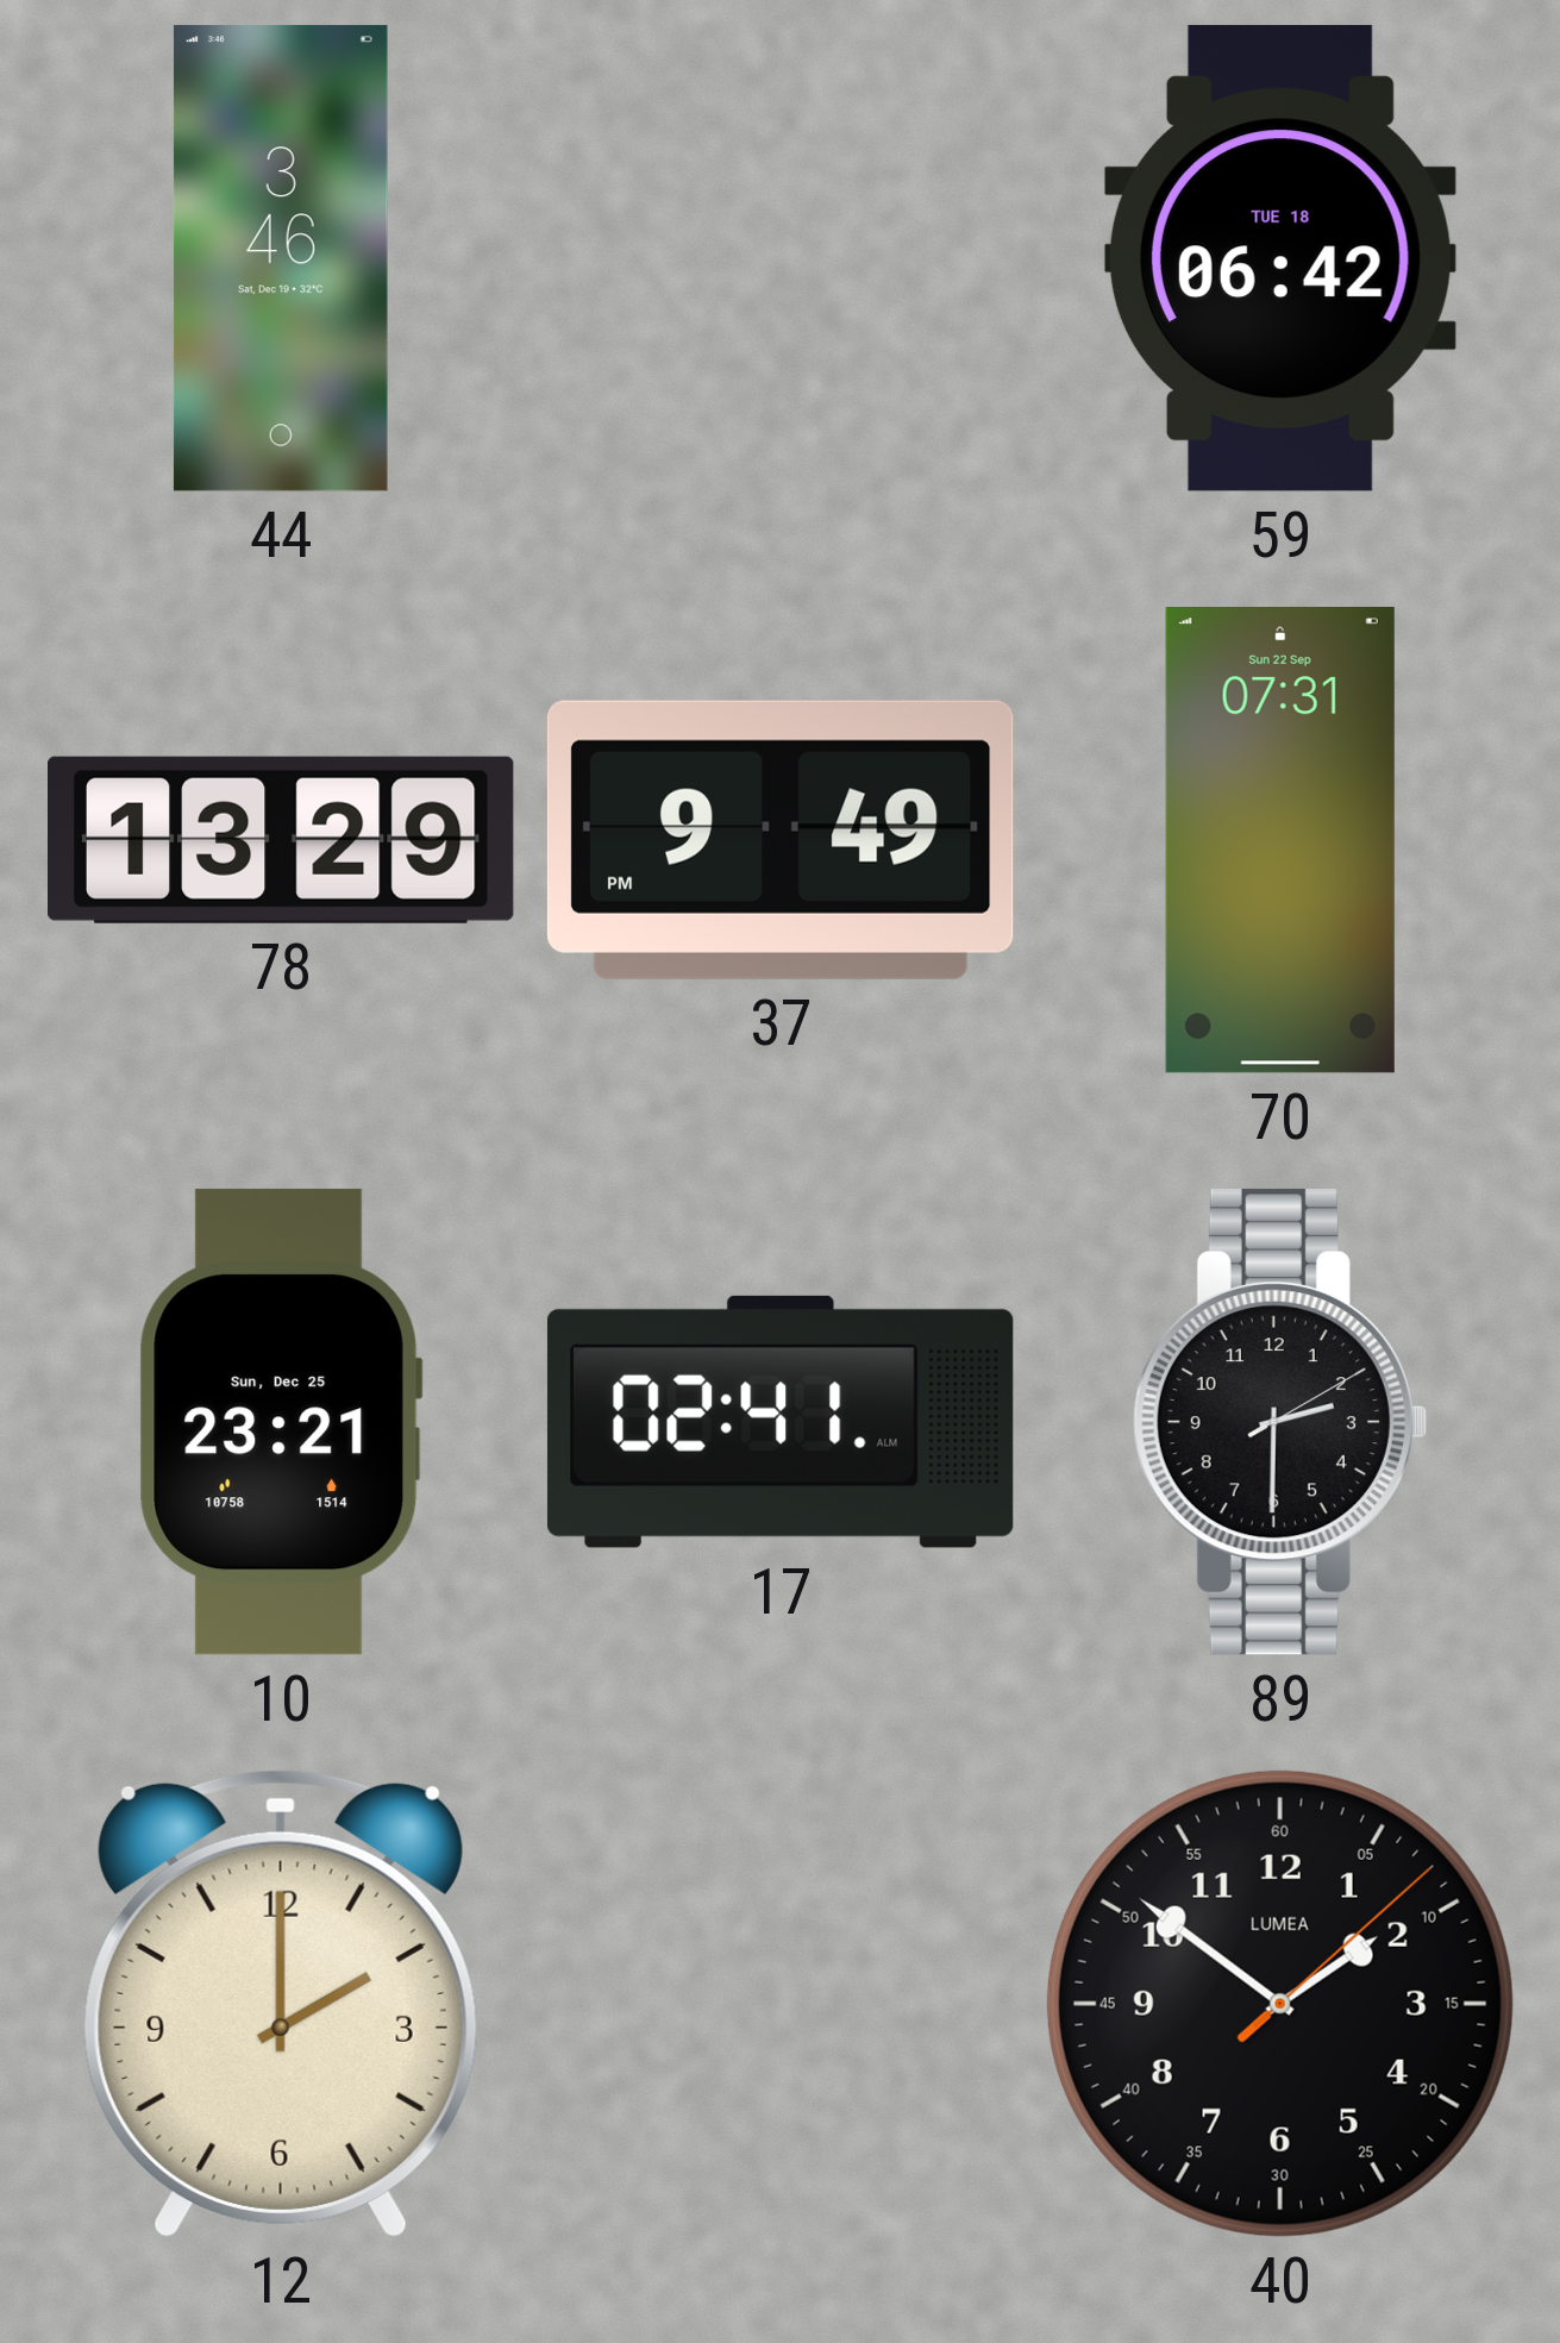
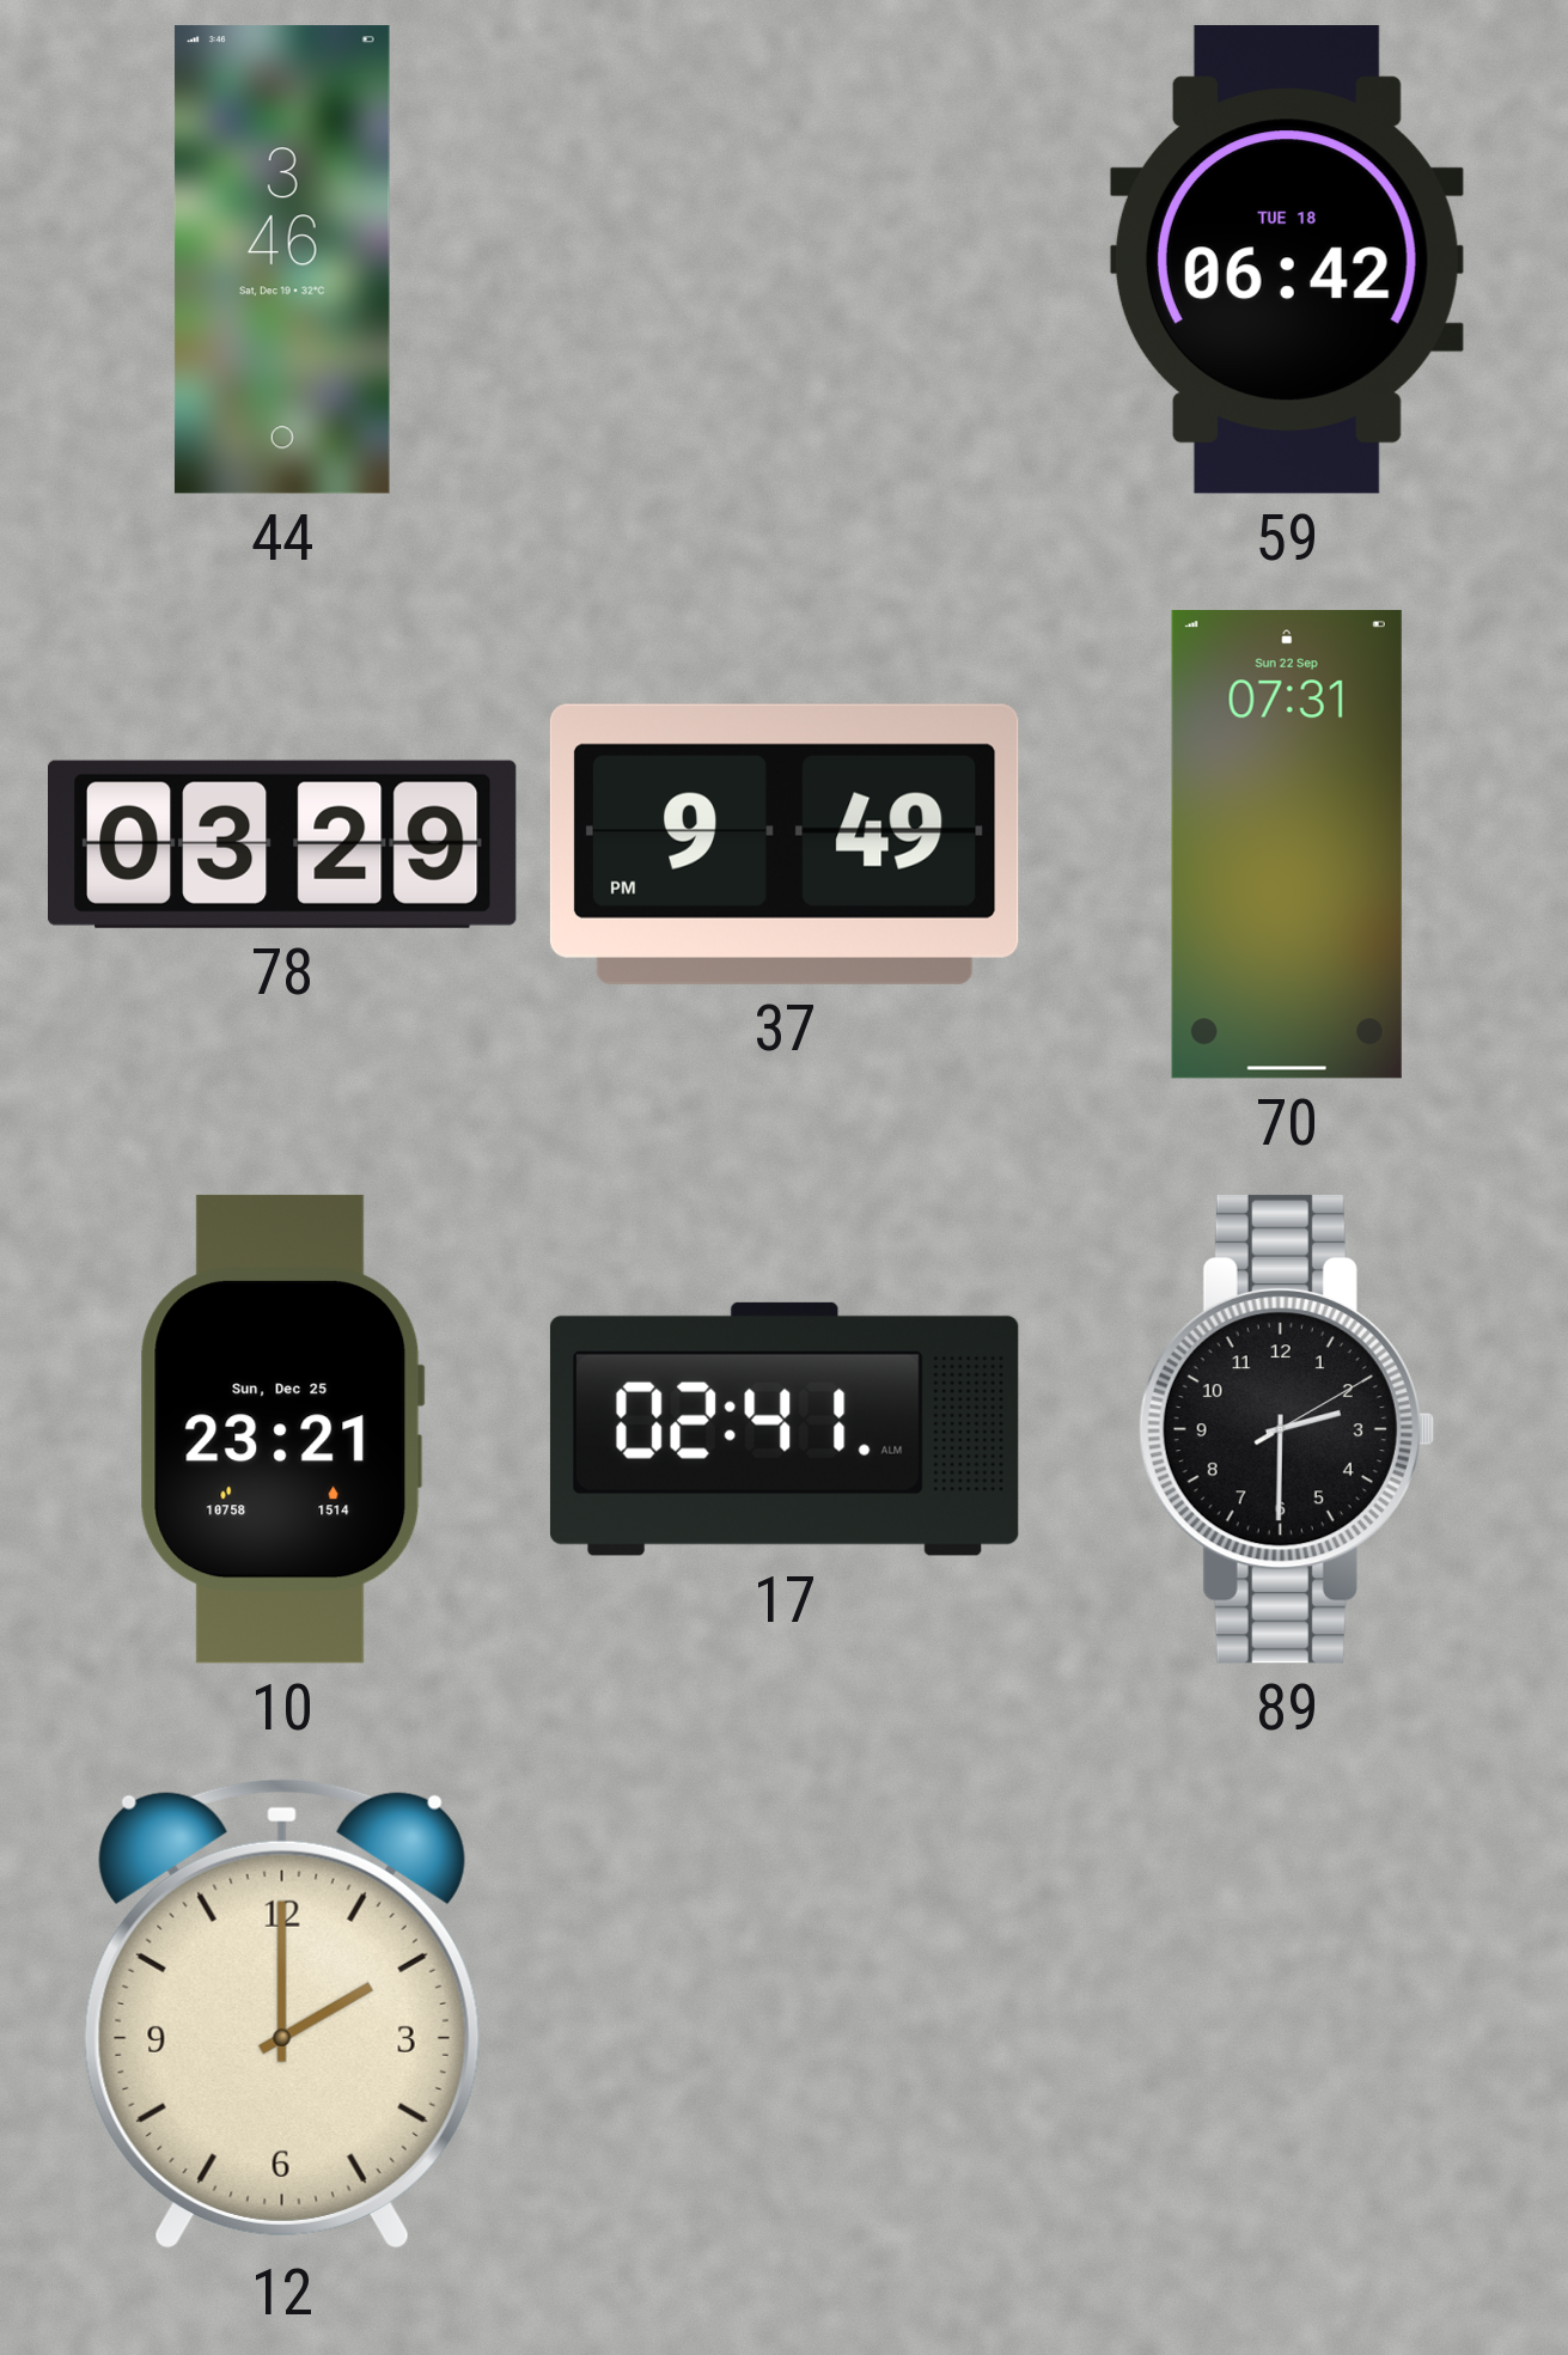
78: 13:29 -> 03:29 (283, 844)
40: 1:51 -> none (1280, 2004)
